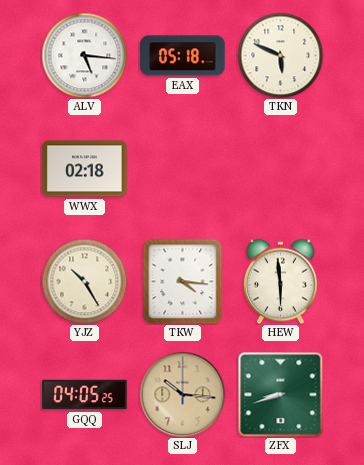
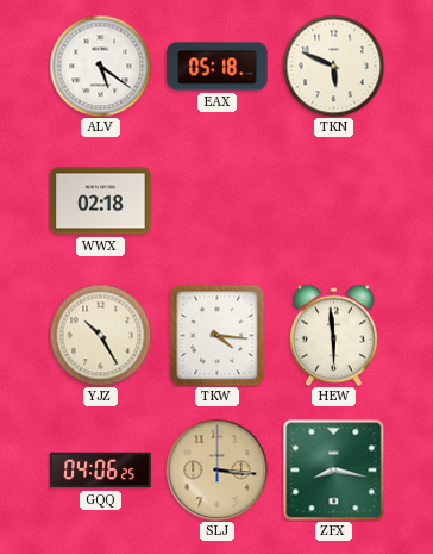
ALV: 5:16 -> 5:21 (100, 66)
GQQ: 04:05 -> 04:06 (101, 471)
SLJ: 10:16 -> 3:16 (216, 469)
ZFX: 8:42 -> 8:17 (333, 469)
